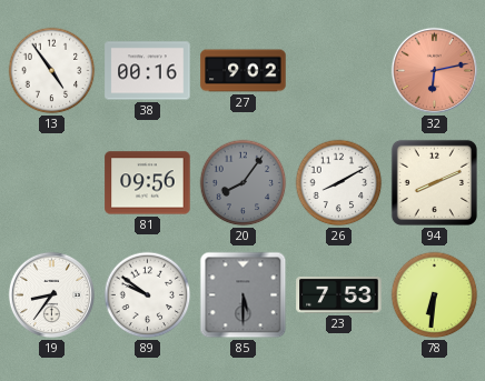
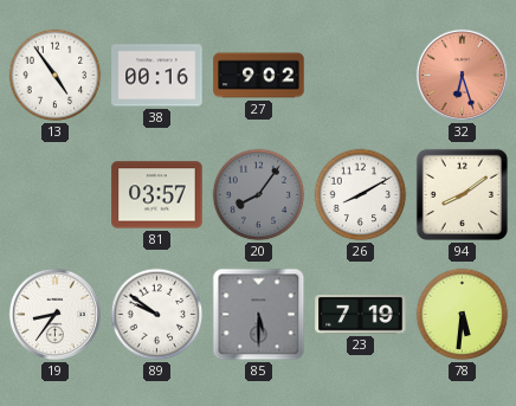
32: 6:13 -> 6:27 (462, 75)
81: 09:56 -> 03:57 (157, 195)
94: 8:11 -> 8:09 (462, 194)
23: 7:53 -> 7:19 (361, 315)
78: 6:31 -> 5:31 (463, 315)
